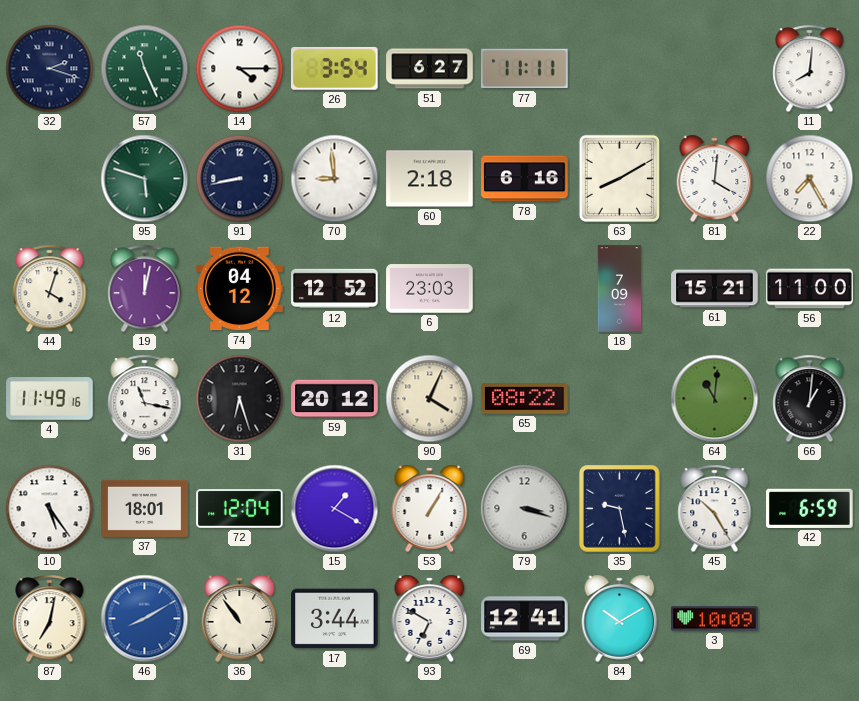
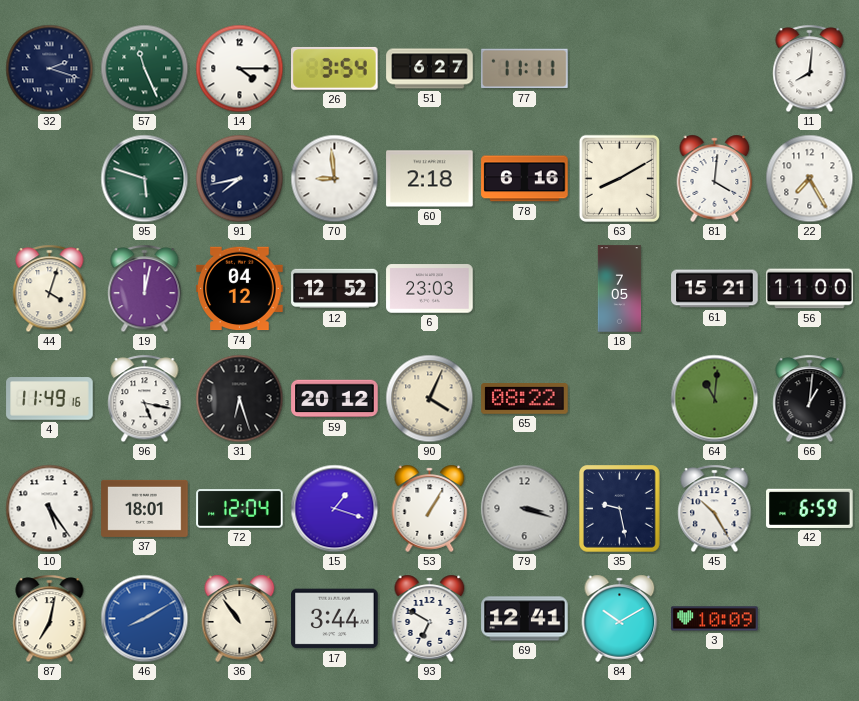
91: 8:43 -> 7:43 (240, 179)
18: 7:09 -> 7:05 (620, 289)
96: 11:17 -> 5:17 (145, 399)
15: 1:20 -> 1:18 (335, 509)
